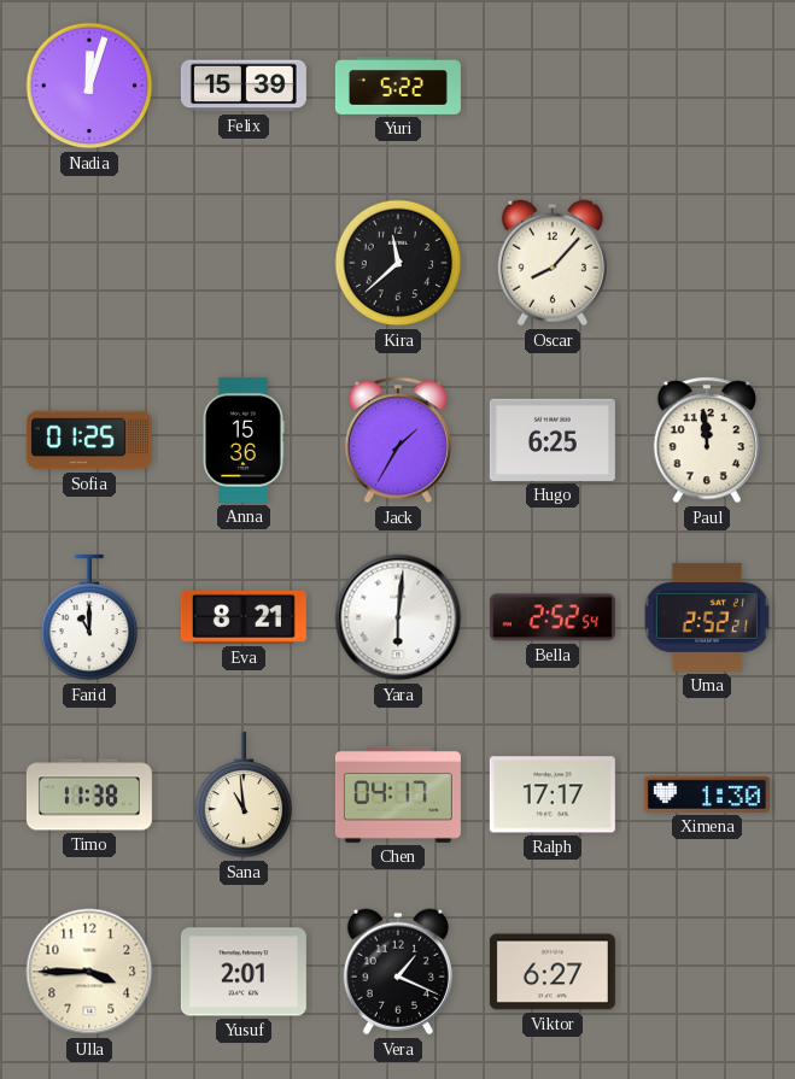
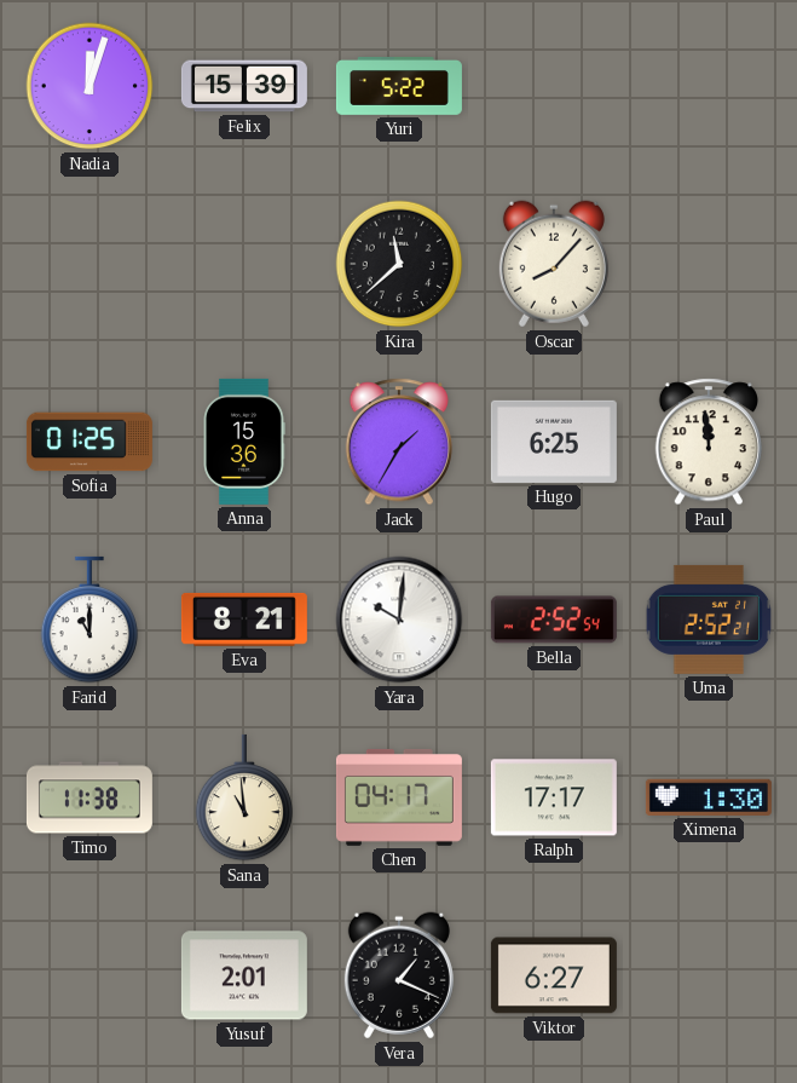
Yara: 6:01 -> 10:01 (399, 620)
Ulla: 3:45 -> none (89, 972)
